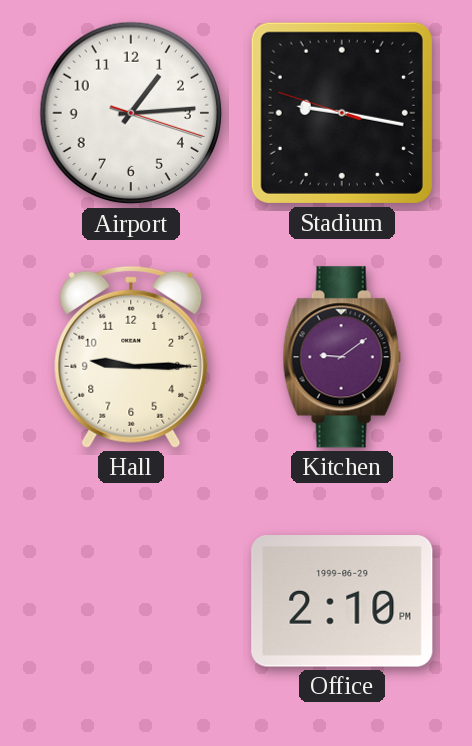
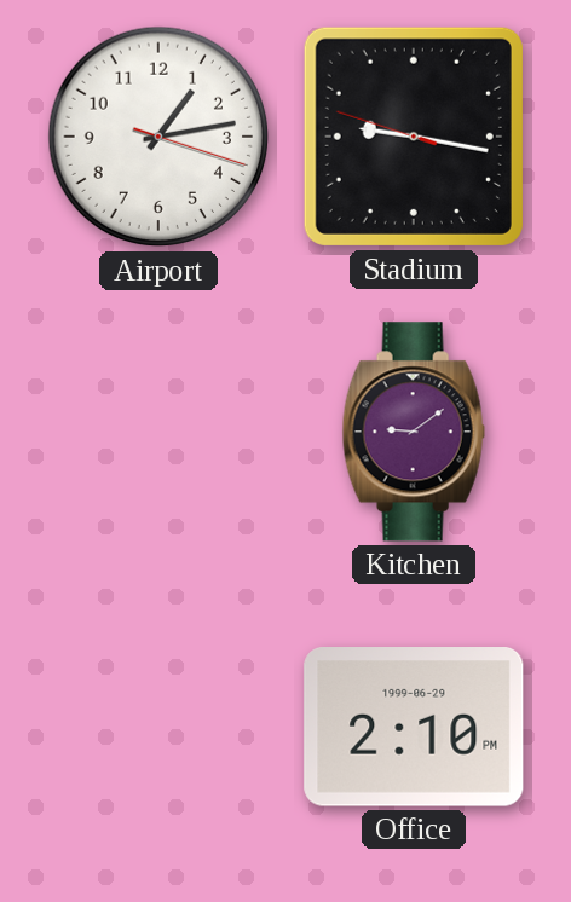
Airport: 1:14 -> 1:13 (158, 137)
Hall: 9:15 -> none (131, 357)
